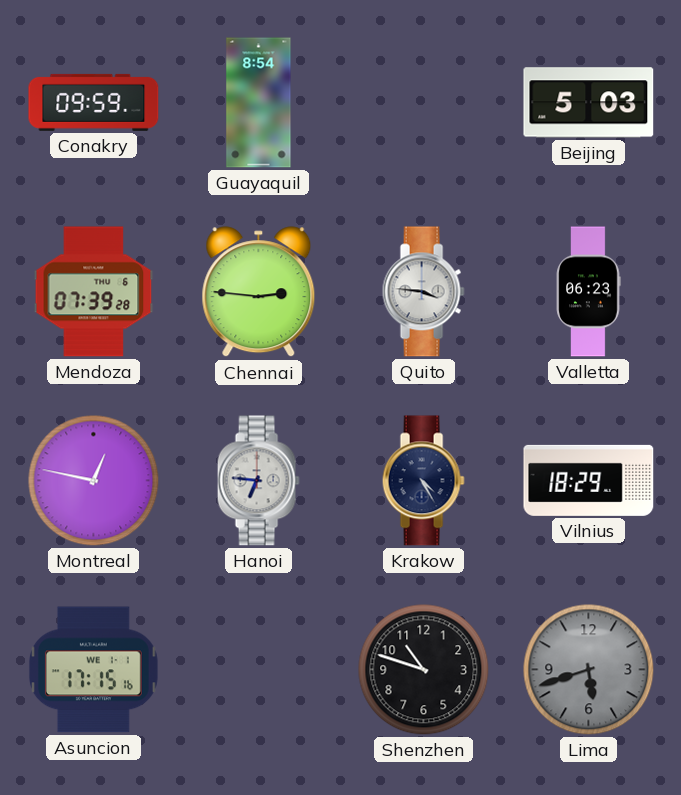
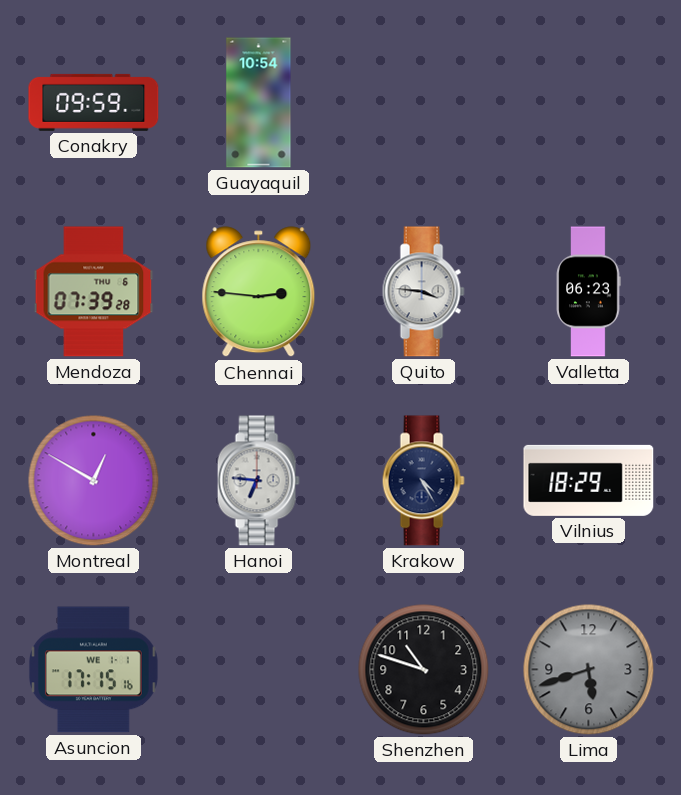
Guayaquil: 8:54 -> 10:54 (259, 103)
Beijing: 5:03 -> none (589, 103)
Montreal: 12:47 -> 12:50 (94, 481)
